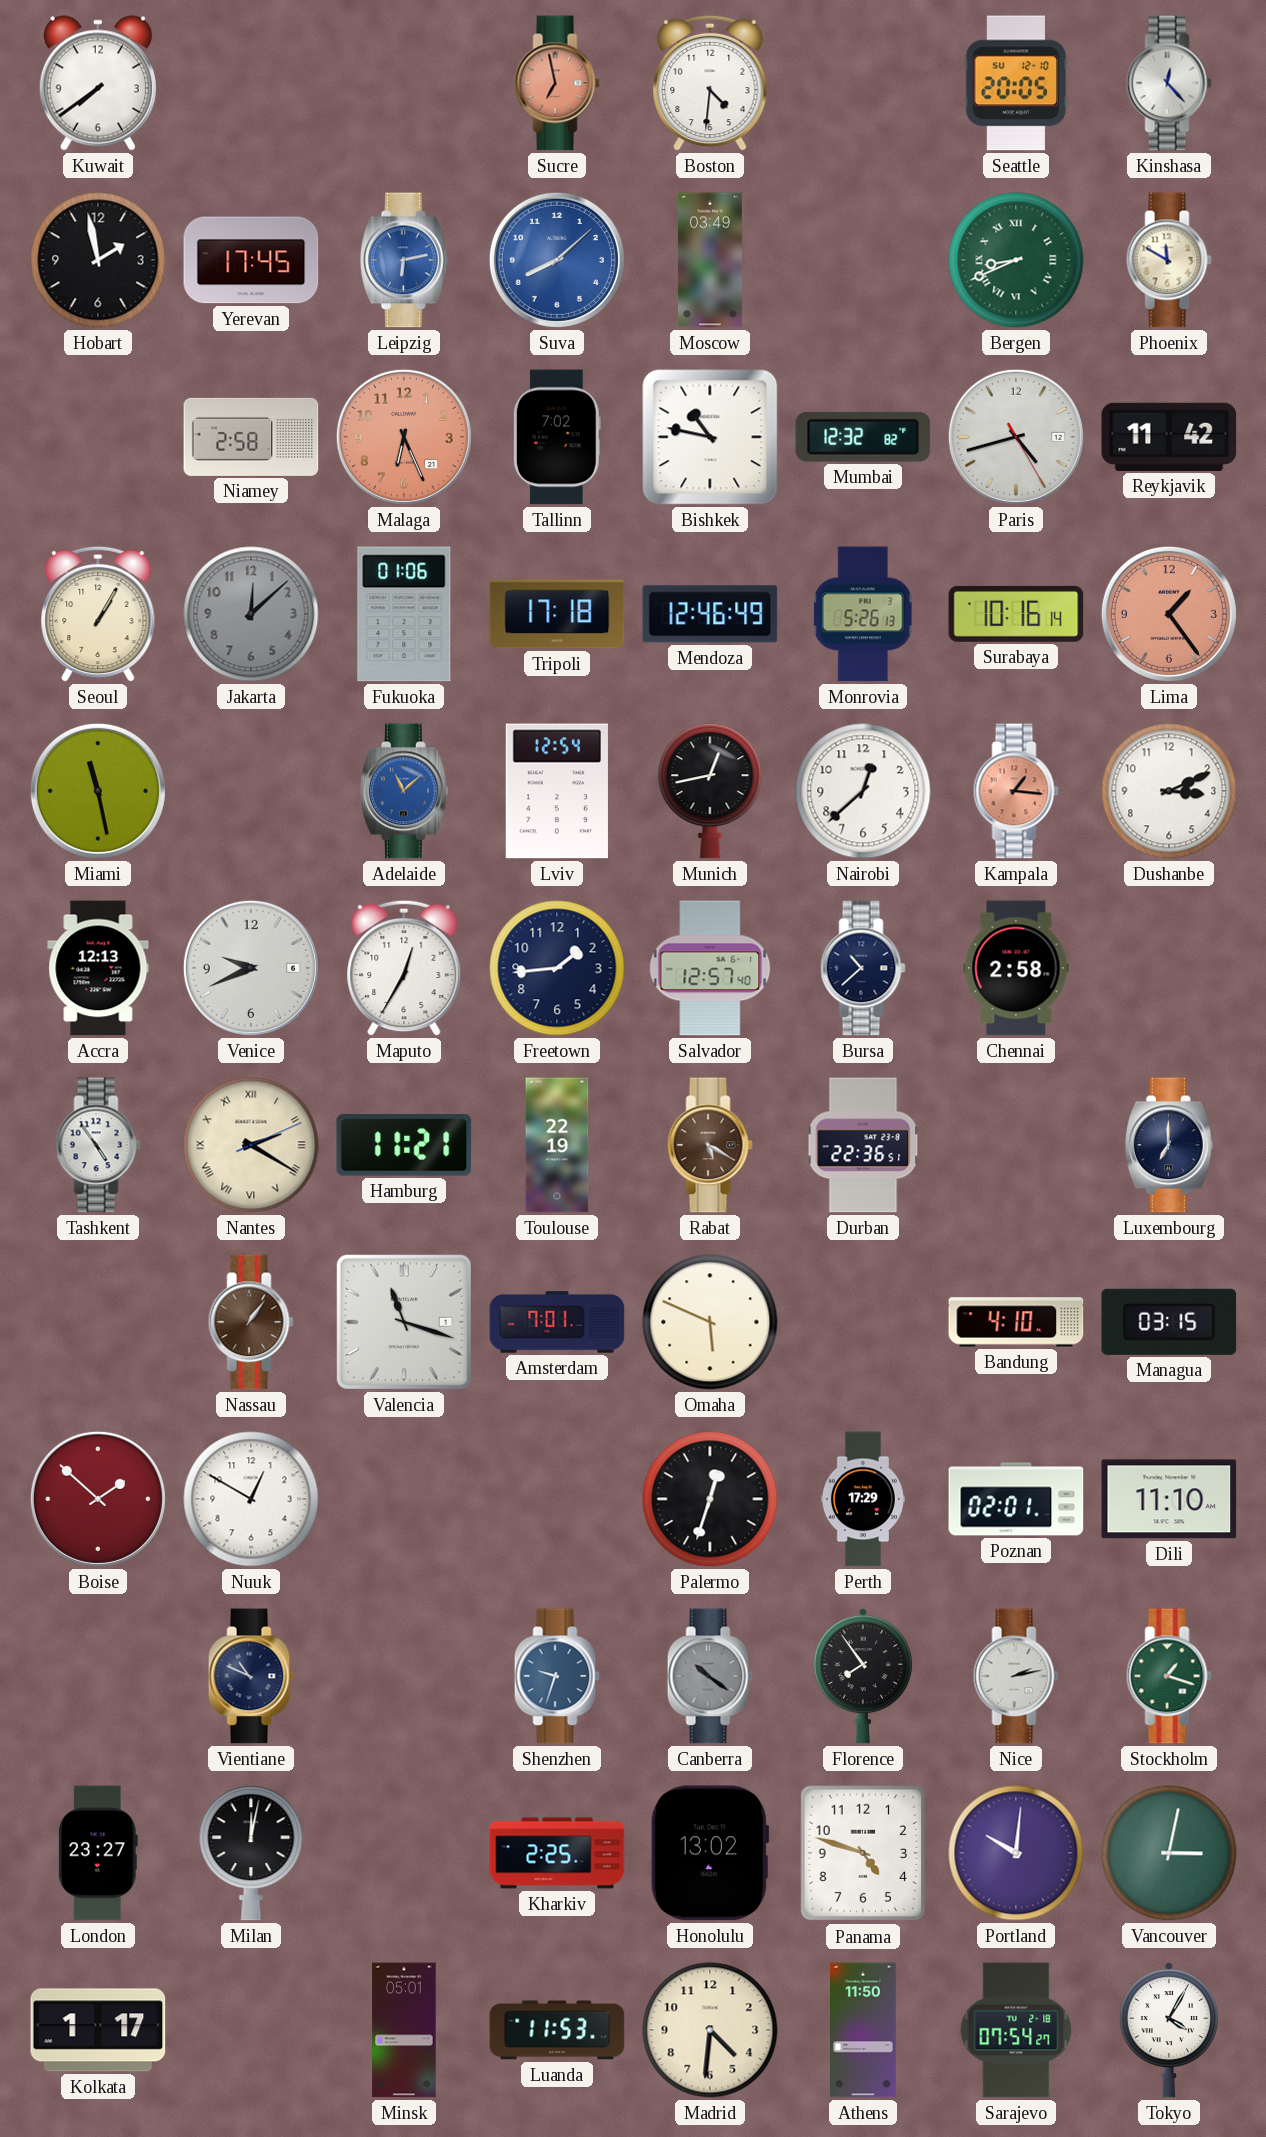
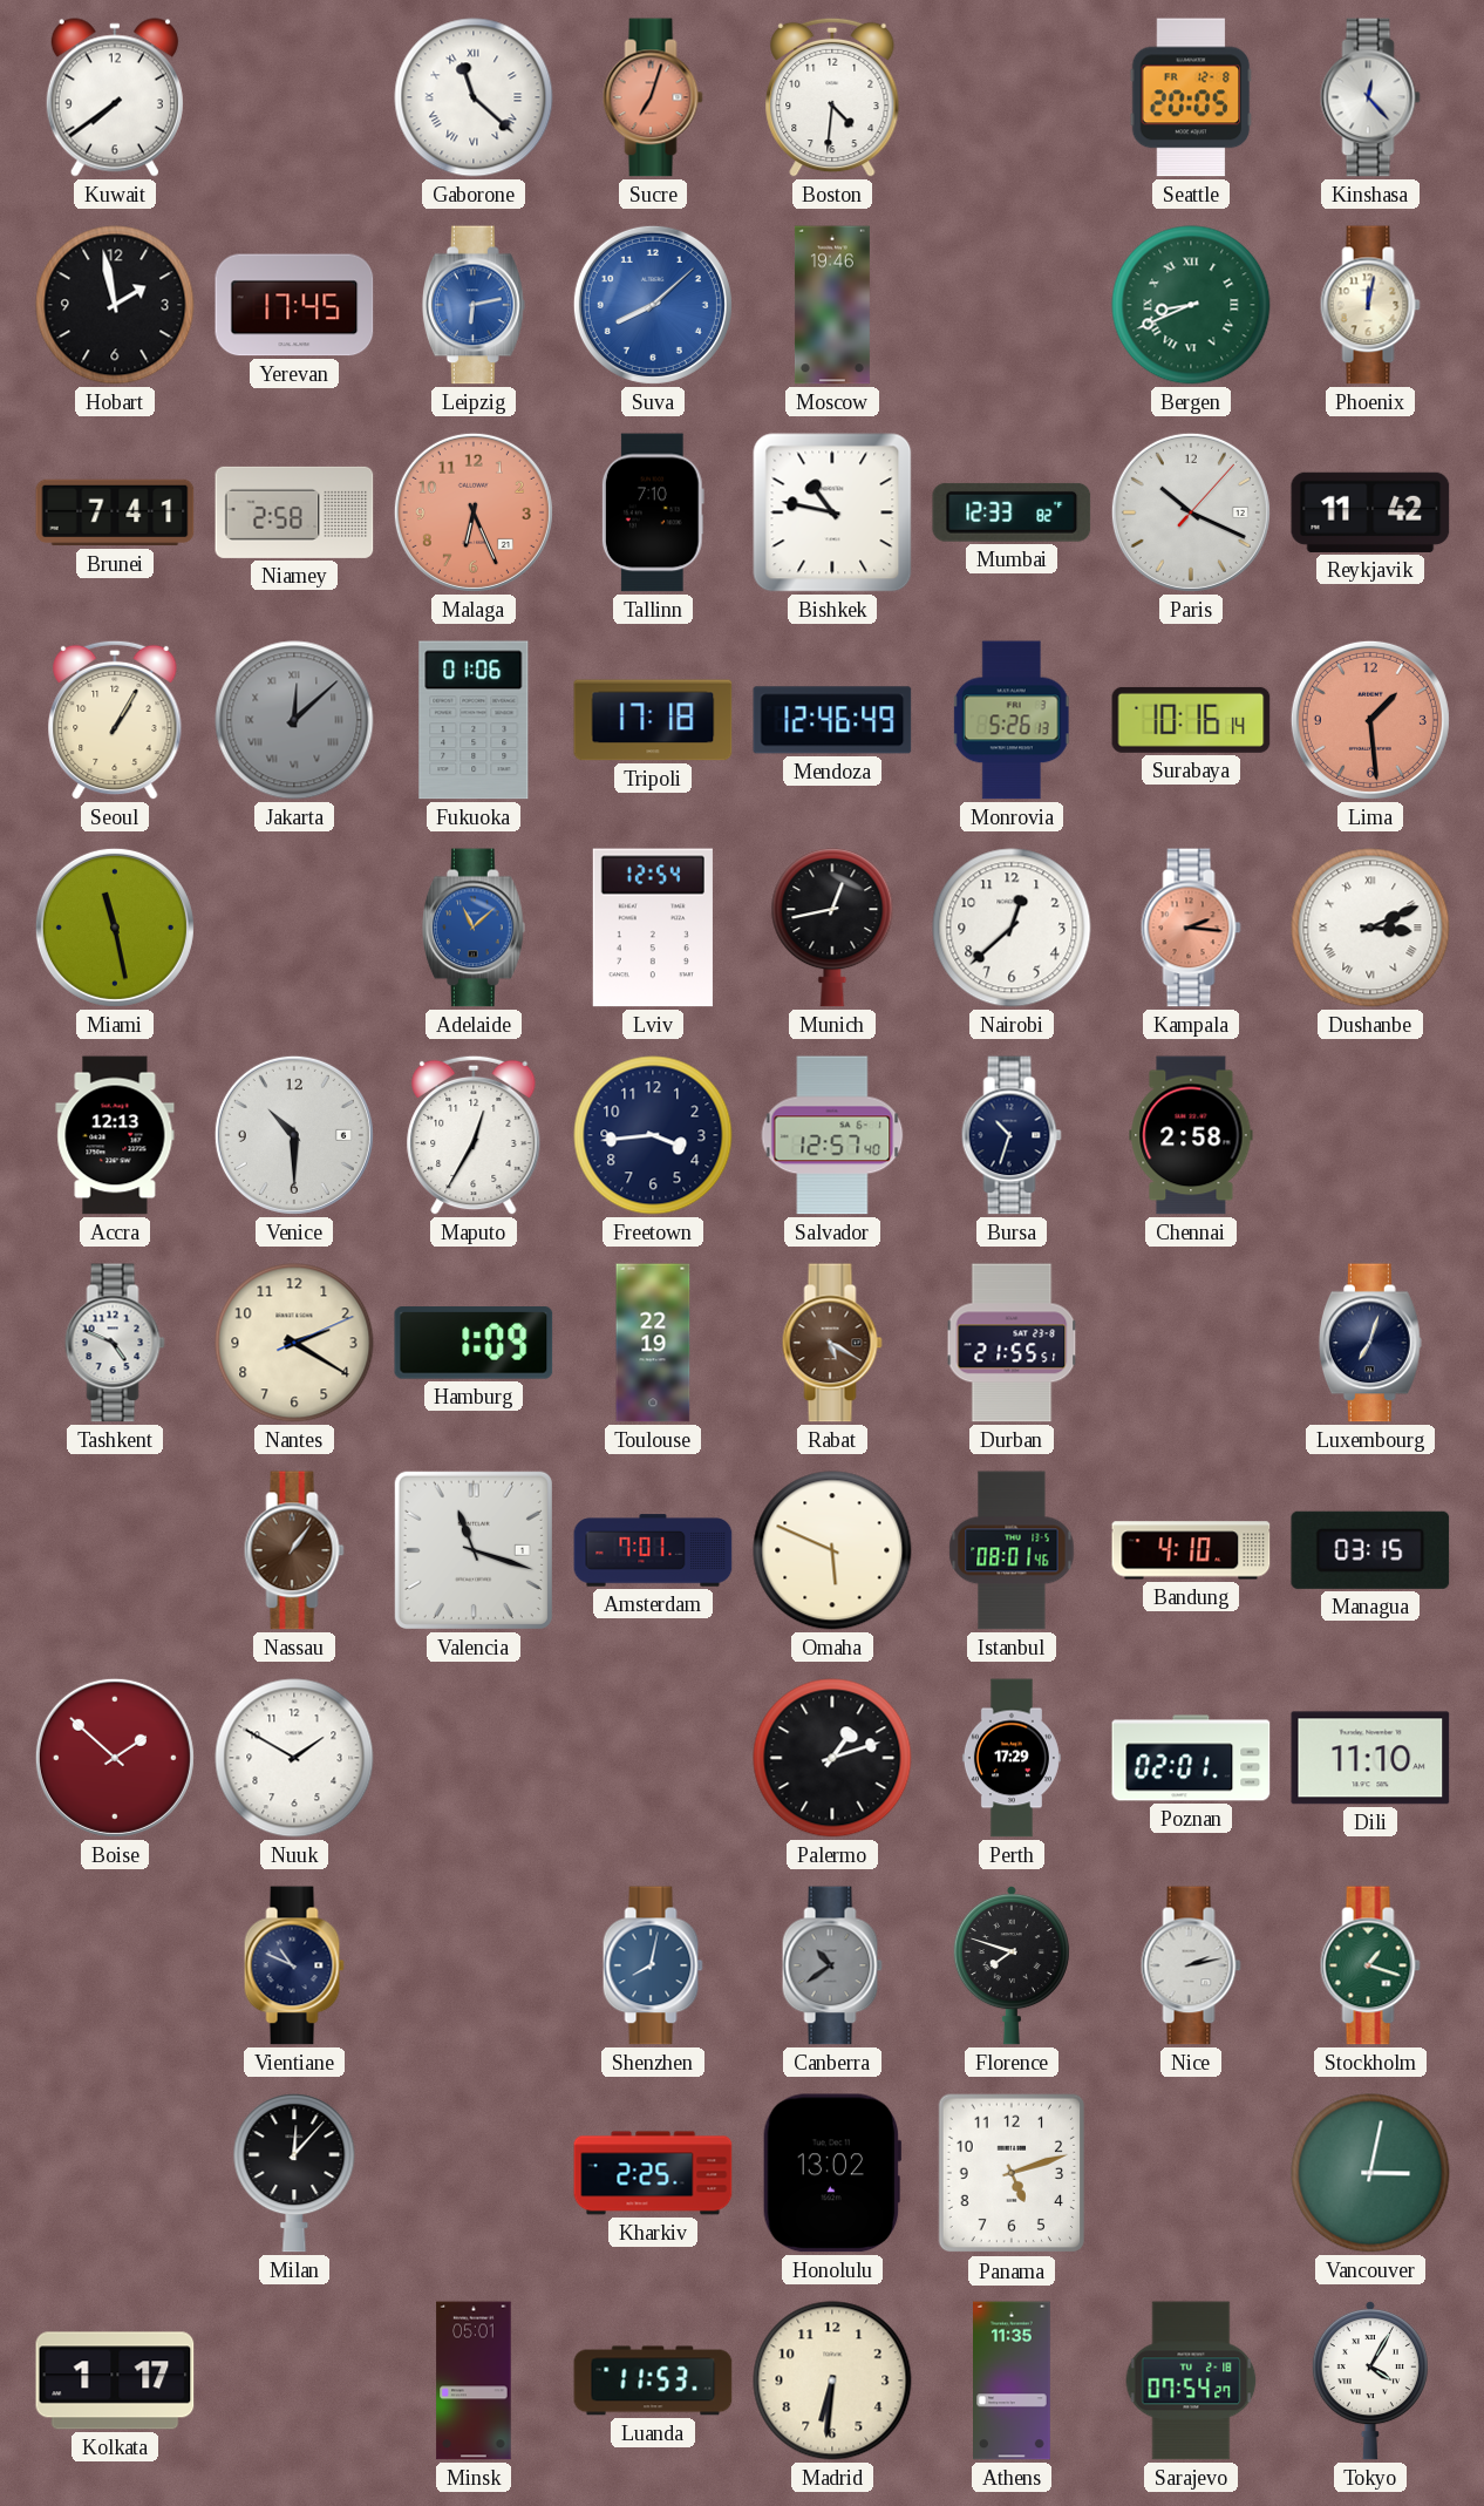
Gaborone: none -> 11:22 (474, 97)
Sucre: 6:58 -> 7:03 (653, 97)
Seattle date: SU 12-10 -> FR 12-8 (1191, 97)
Moscow: 03:49 -> 19:46 (832, 305)
Phoenix: 11:50 -> 12:02 (1370, 305)
Brunei: none -> 7:41 (115, 512)
Tallinn: 7:02 -> 7:10 (653, 512)
Mumbai: 12:32 -> 12:33 (1012, 512)
Paris: 4:42 -> 10:19 (1191, 512)
Jakarta numerals: Arabic -> Roman (294, 720)
Lima: 1:24 -> 1:29 (1370, 720)
Kampala: 1:16 -> 2:16 (1191, 928)
Dushanbe numerals: Arabic -> Roman (1370, 928)
Venice: 9:41 -> 10:30 (294, 1135)
Freetown: 1:44 -> 3:44 (653, 1135)
Bursa: 10:38 -> 10:33 (1012, 1135)
Tashkent: 4:54 -> 4:49 (115, 1343)
Nantes numerals: Roman -> Arabic (294, 1343)
Hamburg: 11:21 -> 1:09 (474, 1343)
Durban: 22:36 -> 21:55 (1012, 1343)
Luxembourg: 7:00 -> 7:03 (1370, 1343)
Istanbul: none -> 08:01 (1012, 1550)
Nuuk: 12:50 -> 1:50 (294, 1758)
Palermo: 12:33 -> 1:12 (832, 1758)
Shenzhen: 9:33 -> 8:02 (653, 1965)
Canberra: 10:21 -> 10:39 (832, 1965)
Florence: 7:54 -> 7:48 (1012, 1965)
London: 23:27 -> none (98, 1853)
Milan: 12:02 -> 12:07 (294, 2173)
Panama: 4:48 -> 5:12 (1012, 2173)
Portland: 10:01 -> none (1016, 1853)
Madrid: 4:31 -> 6:31 (832, 2381)
Athens: 11:50 -> 11:35 (1013, 2381)
